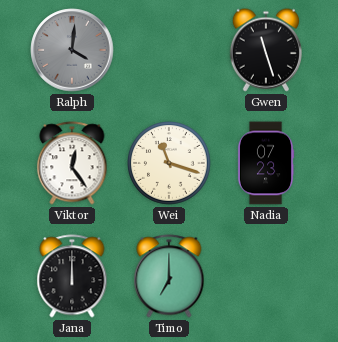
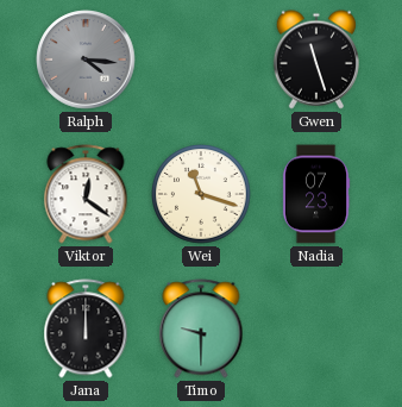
Ralph: 4:01 -> 4:16 (86, 60)
Viktor: 12:24 -> 12:21 (86, 194)
Timo: 7:00 -> 9:30 (201, 328)
